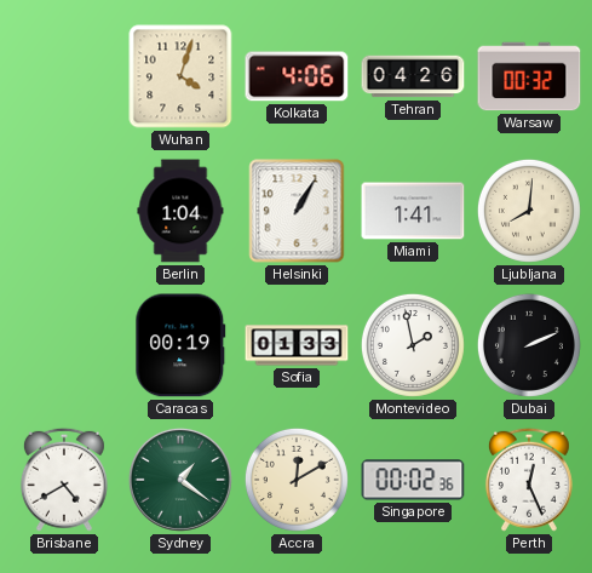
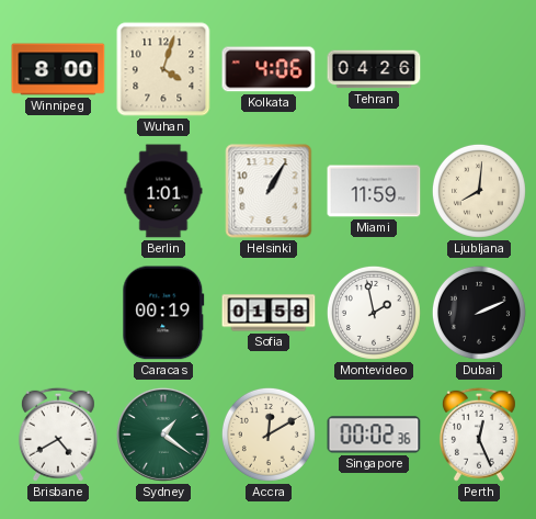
Winnipeg: none -> 8:00 (58, 69)
Warsaw: 00:32 -> none (529, 76)
Berlin: 1:04 -> 1:01 (163, 191)
Miami: 1:41 -> 11:59 (374, 191)
Sofia: 01:33 -> 01:58 (269, 313)
